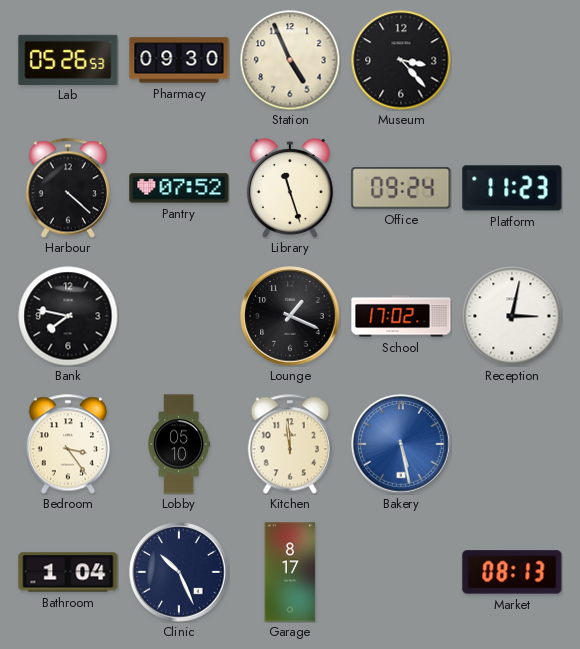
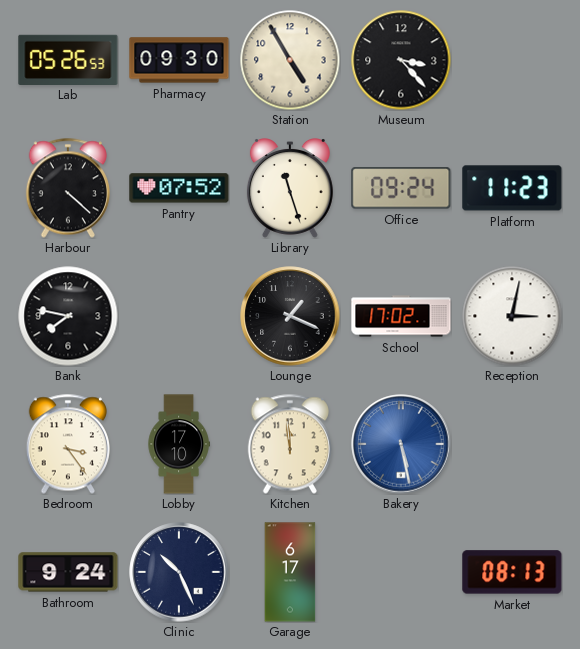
Station: 4:56 -> 4:55 (290, 60)
Lobby: 05:10 -> 17:10 (179, 444)
Bathroom: 1:04 -> 9:24 (68, 572)
Garage: 8:17 -> 6:17 (290, 572)
